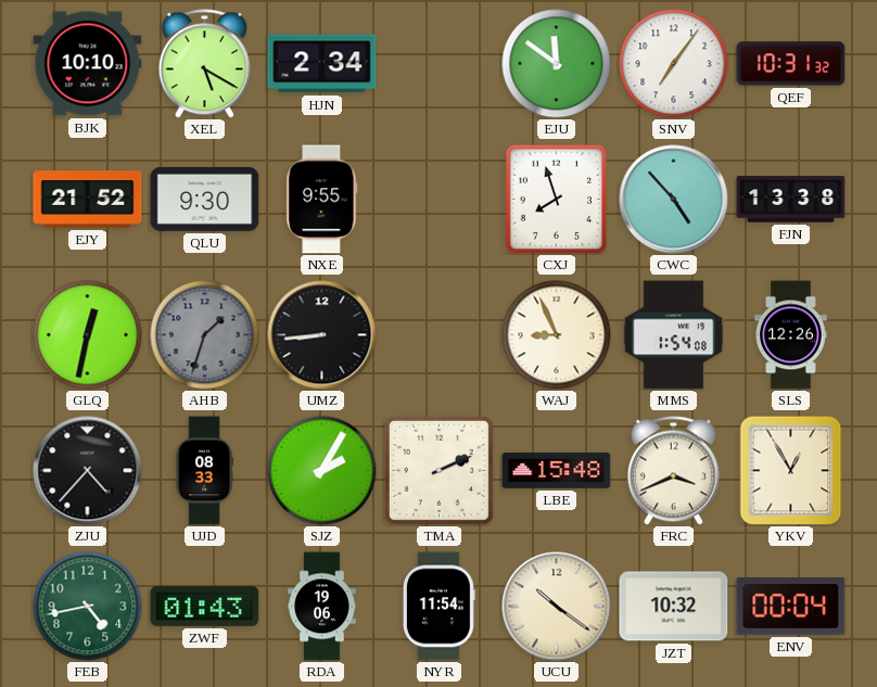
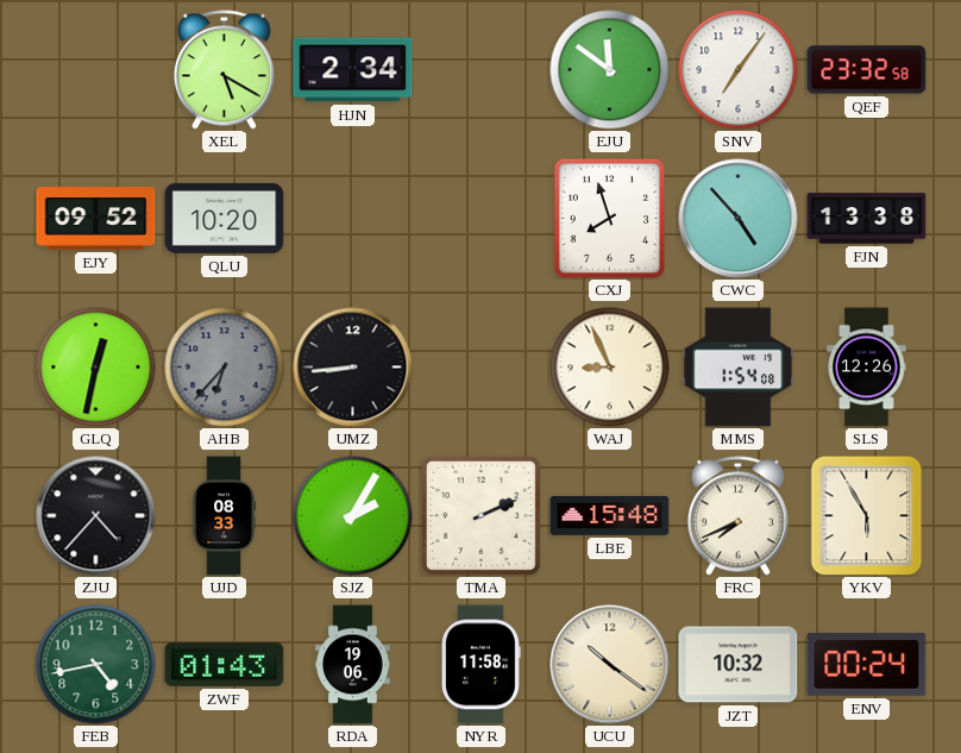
BJK: 10:10 -> none (88, 64)
QEF: 10:31 -> 23:32 (867, 70)
EJY: 21:52 -> 09:52 (96, 219)
QLU: 9:30 -> 10:20 (225, 218)
NXE: 9:55 -> none (322, 200)
AHB: 1:33 -> 6:37 (225, 368)
FRC: 3:41 -> 7:41 (737, 516)
YKV: 12:55 -> 5:55 (867, 515)
NYR: 11:54 -> 11:58 (480, 665)
ENV: 00:04 -> 00:24 (867, 665)
